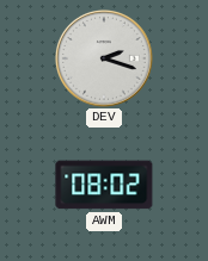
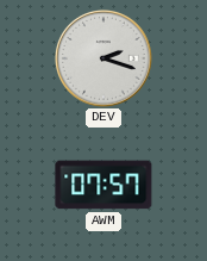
AWM: 08:02 -> 07:57 (103, 185)
